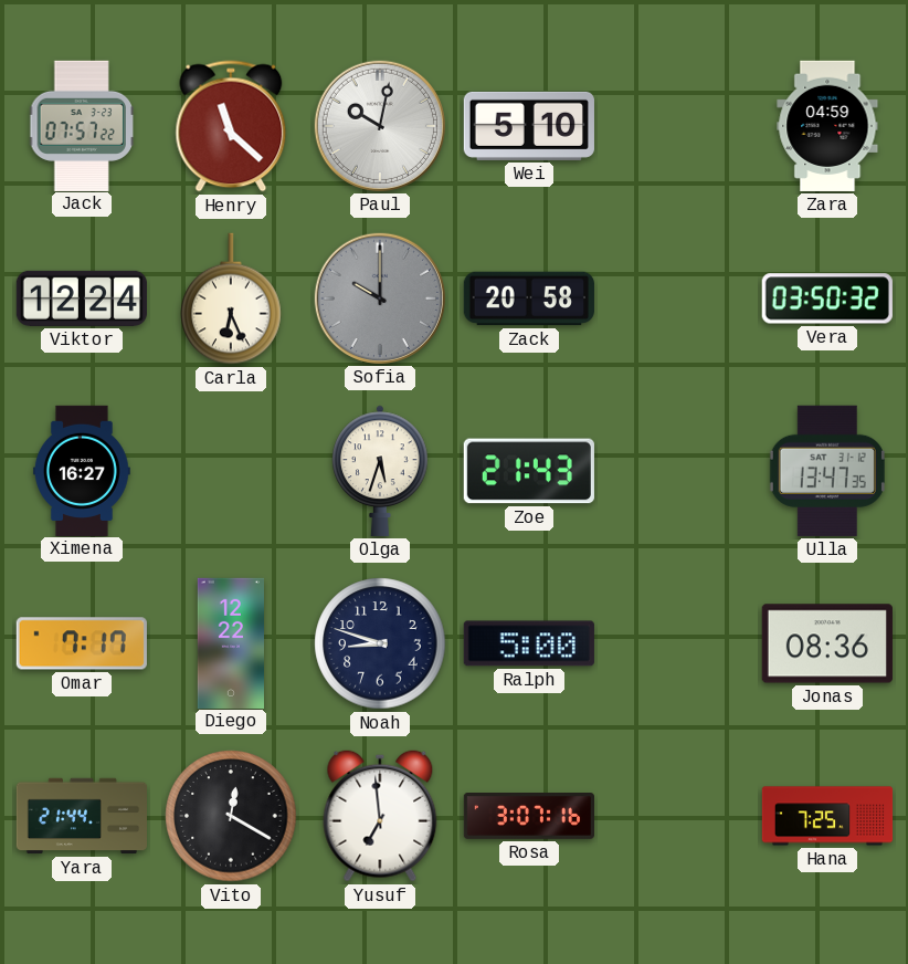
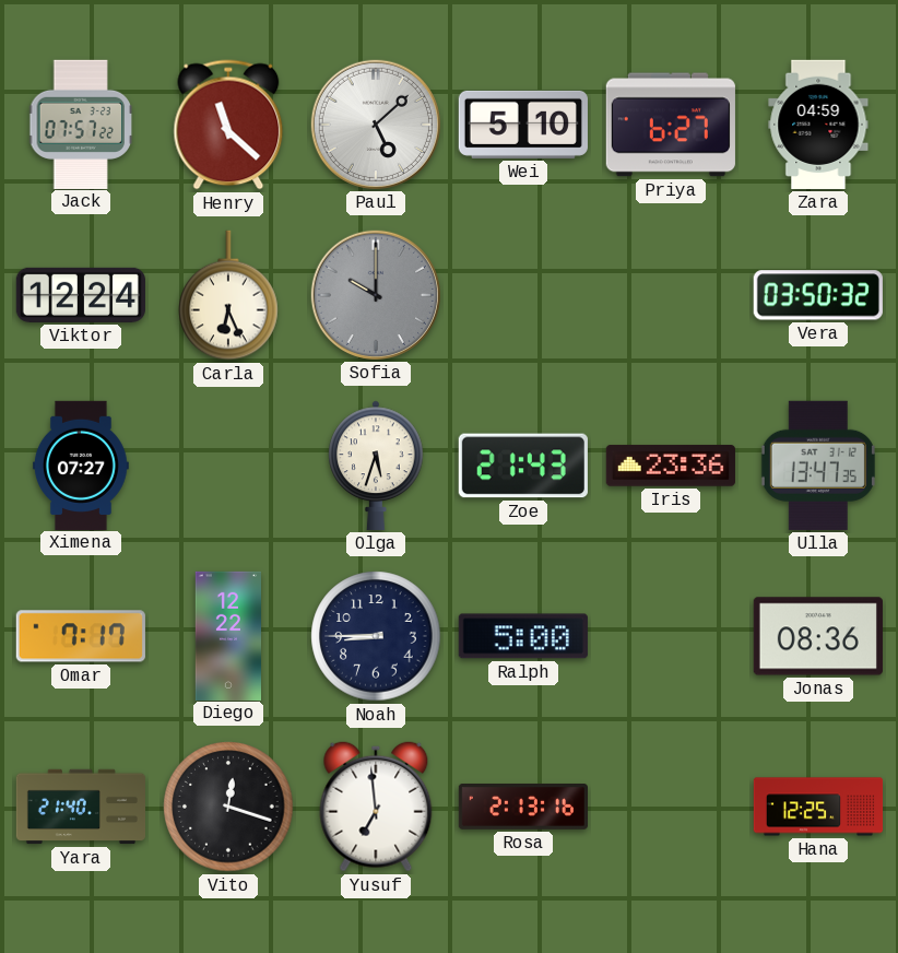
Paul: 10:02 -> 5:08 (376, 125)
Priya: none -> 6:27 (671, 125)
Zack: 20:58 -> none (529, 298)
Ximena: 16:27 -> 07:27 (81, 464)
Iris: none -> 23:36 (671, 466)
Noah: 8:48 -> 8:45 (376, 636)
Yara: 21:44 -> 21:40 (80, 807)
Vito: 12:20 -> 12:18 (228, 807)
Rosa: 3:07 -> 2:13 (522, 807)
Hana: 7:25 -> 12:25 (818, 807)
